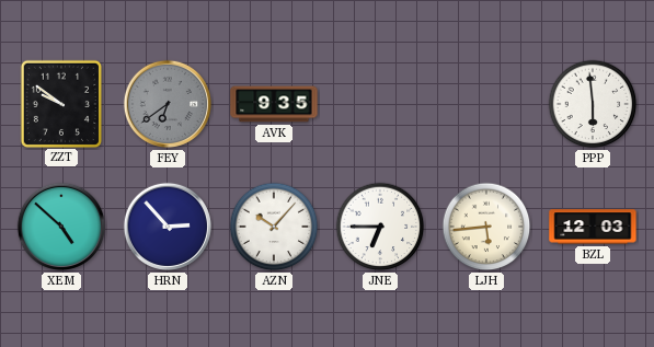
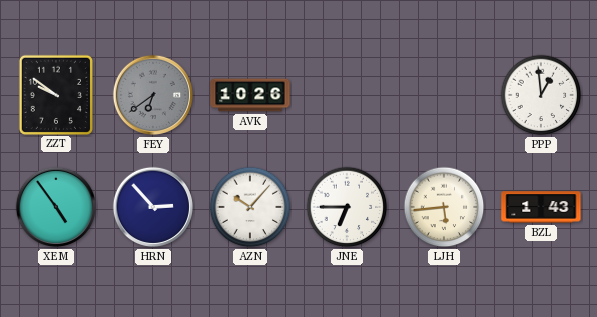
AVK: 9:35 -> 10:26 (250, 95)
PPP: 5:59 -> 12:59 (541, 95)
XEM: 4:52 -> 4:54 (56, 207)
BZL: 12:03 -> 1:43 (541, 207)
